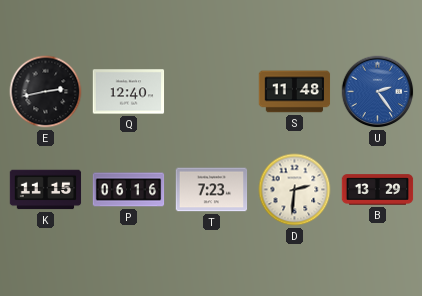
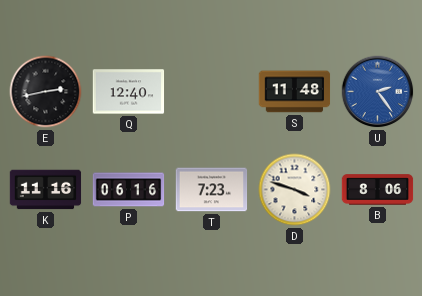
K: 11:15 -> 11:16 (46, 190)
D: 2:31 -> 3:48 (295, 190)
B: 13:29 -> 8:06 (378, 190)
